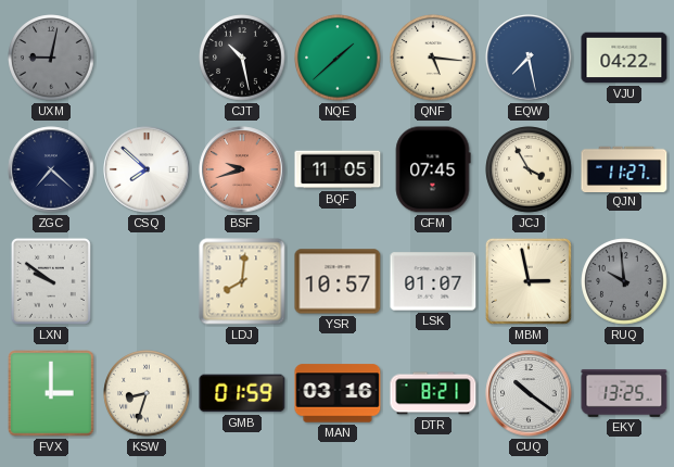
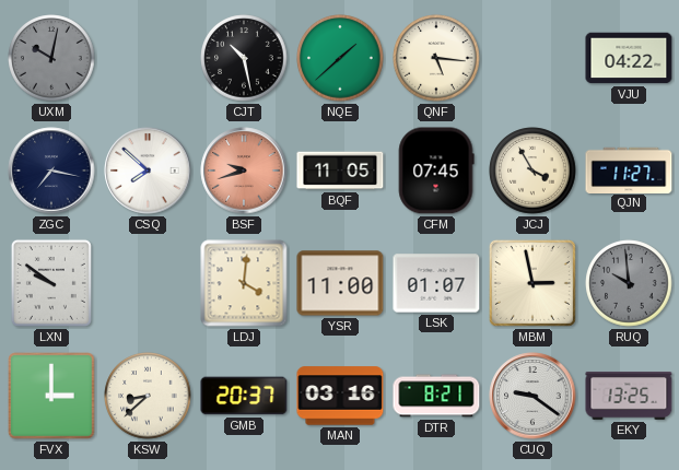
UXM: 9:02 -> 10:02 (51, 58)
EQW: 7:28 -> none (529, 58)
ZGC: 7:22 -> 7:17 (51, 171)
LDJ: 8:01 -> 4:01 (244, 283)
YSR: 10:57 -> 11:00 (340, 283)
KSW: 8:33 -> 8:38 (148, 396)
GMB: 01:59 -> 20:37 (244, 396)
CUQ: 10:21 -> 9:21 (532, 396)
